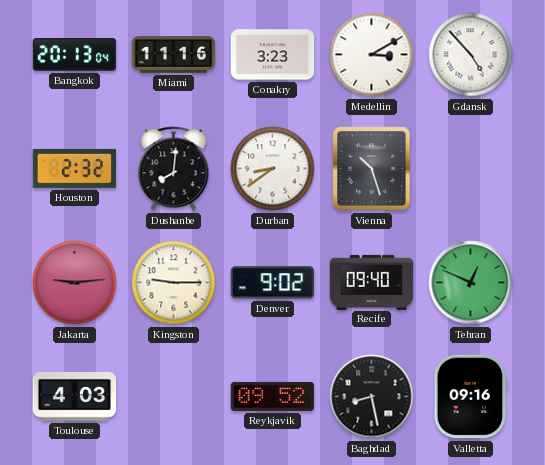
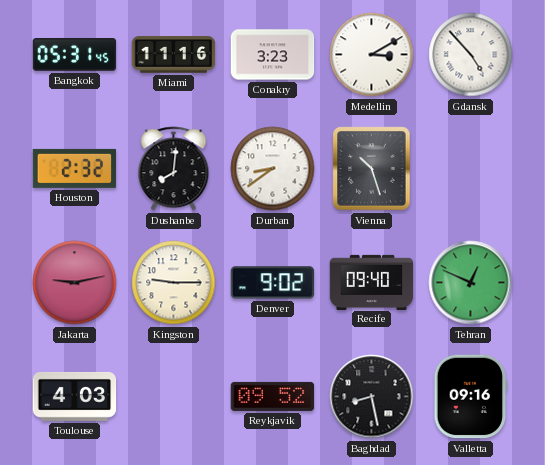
Bangkok: 20:13 -> 05:31 (75, 55)
Jakarta: 9:14 -> 9:13 (75, 283)
